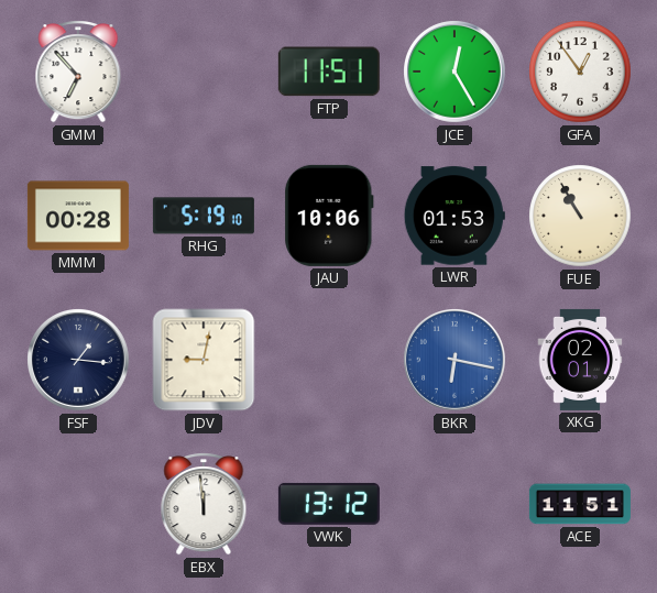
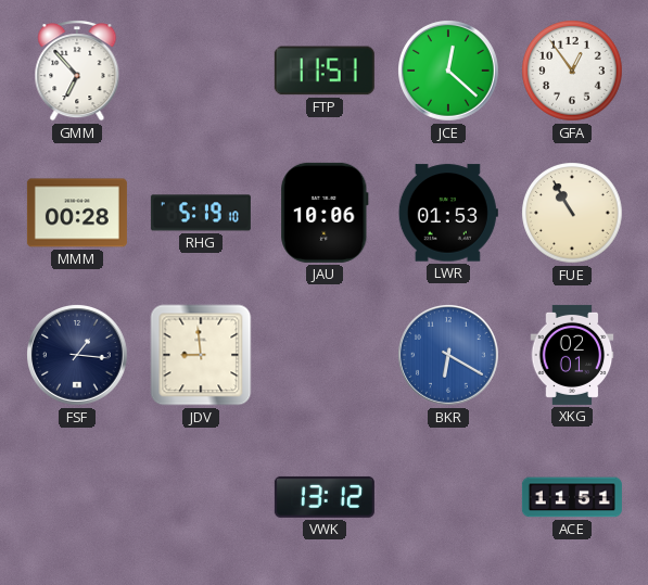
JCE: 12:25 -> 12:22 (449, 72)
JDV: 9:02 -> 8:59 (201, 355)
BKR: 6:17 -> 6:20 (449, 356)
EBX: 11:59 -> none (204, 504)
